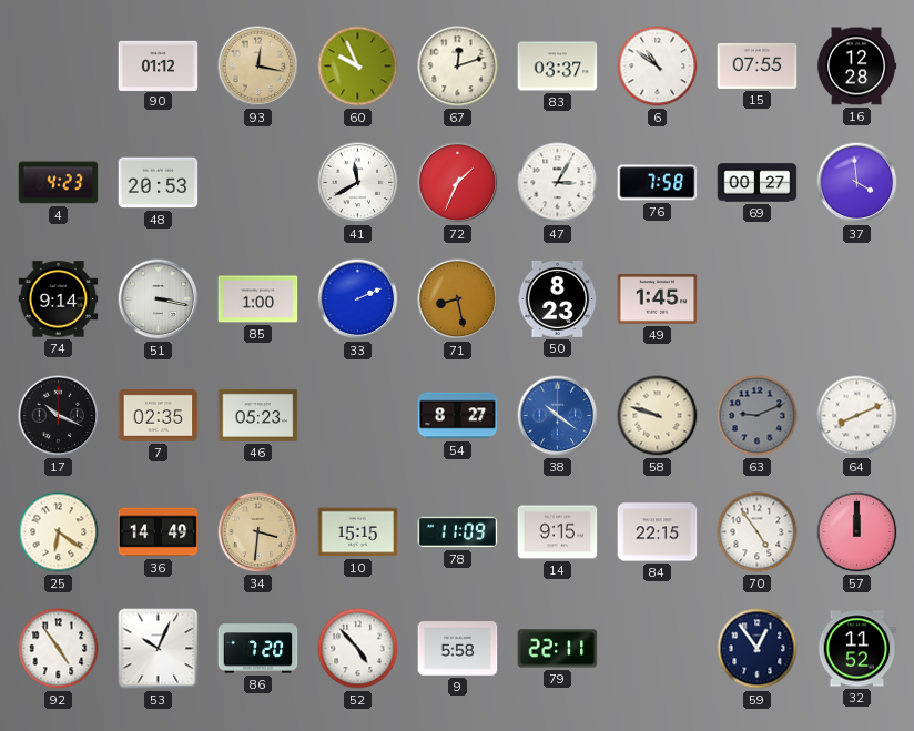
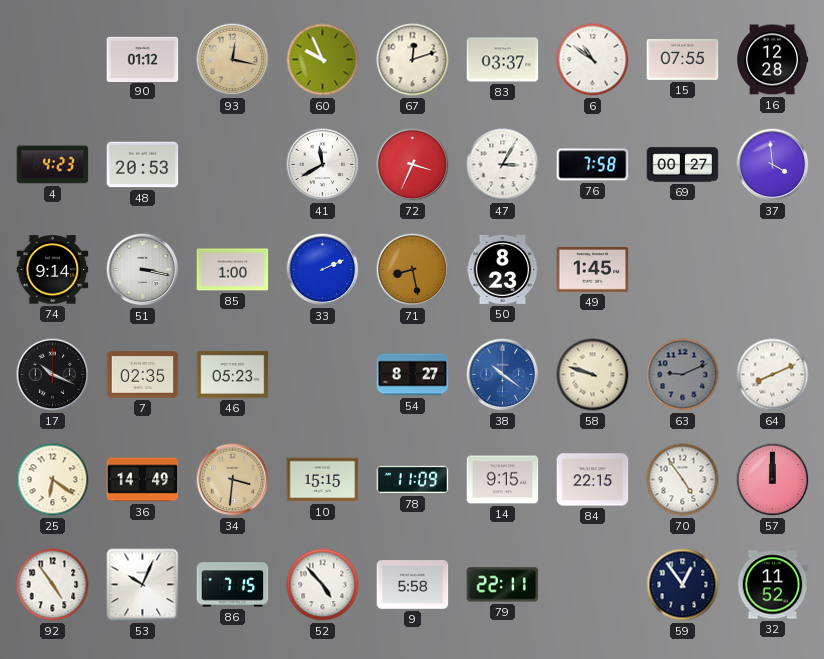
72: 1:34 -> 3:34 (413, 165)
86: 7:20 -> 7:15 (233, 585)
